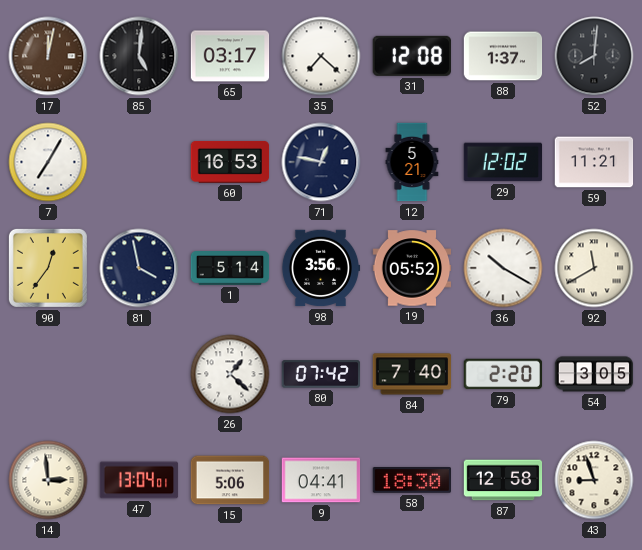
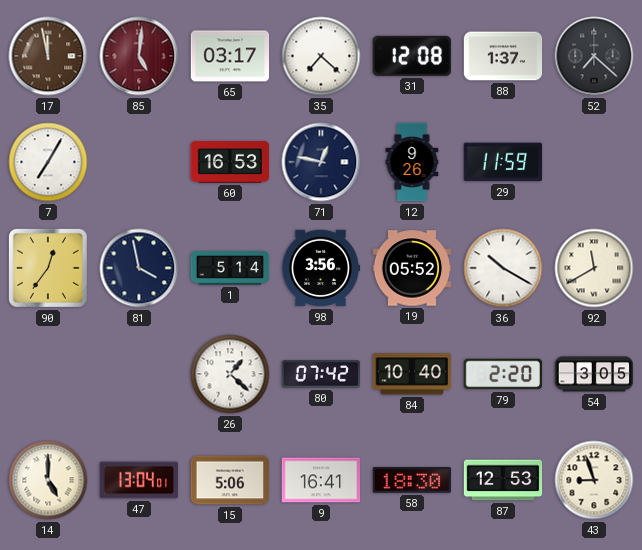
17: 12:02 -> 11:58 (48, 56)
85 dial: black -> burgundy (139, 56)
52: 8:01 -> 7:22 (594, 56)
12: 5:21 -> 9:26 (412, 162)
29: 12:02 -> 11:59 (503, 162)
59: 11:21 -> none (594, 162)
84: 7:40 -> 10:40 (412, 374)
14: 2:59 -> 5:00 (48, 480)
9: 04:41 -> 16:41 (321, 480)
87: 12:58 -> 12:53 (503, 480)
